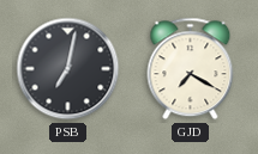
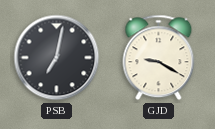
GJD: 7:20 -> 9:20 (159, 58)
